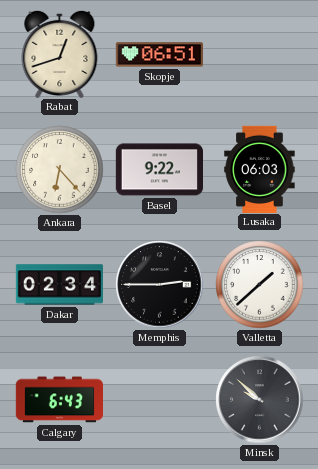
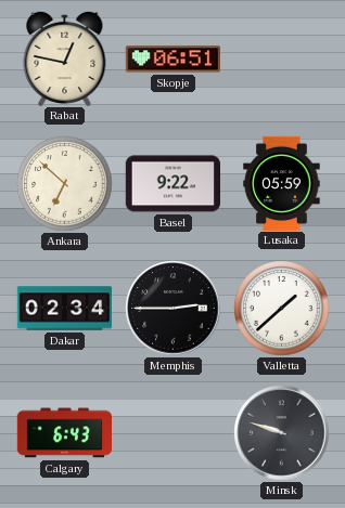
Rabat: 12:42 -> 12:47 (65, 57)
Ankara: 6:23 -> 6:52 (65, 184)
Lusaka: 06:03 -> 05:59 (282, 183)
Minsk: 9:52 -> 9:48 (282, 433)
